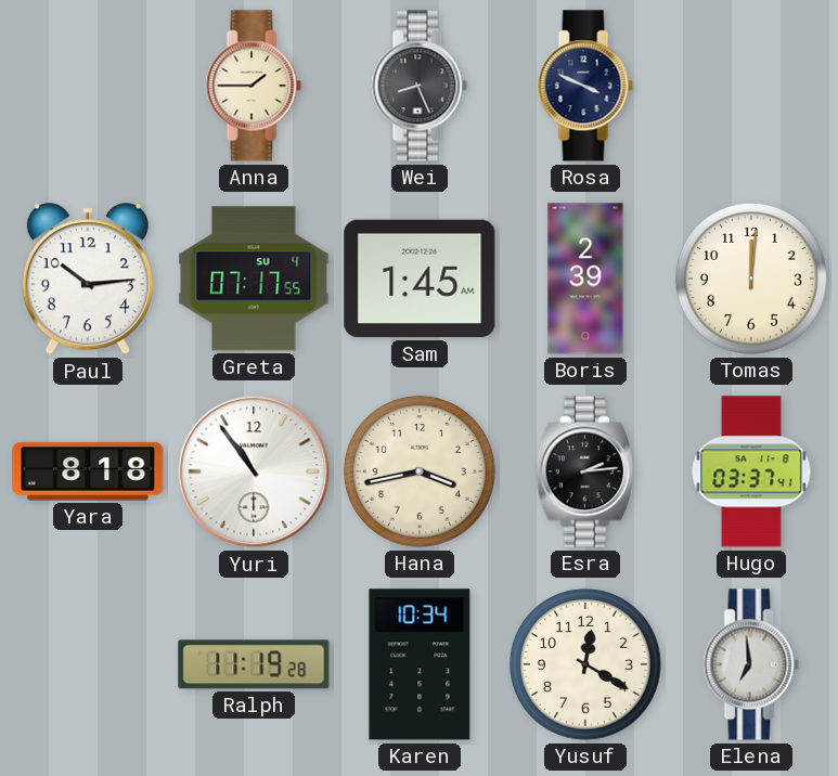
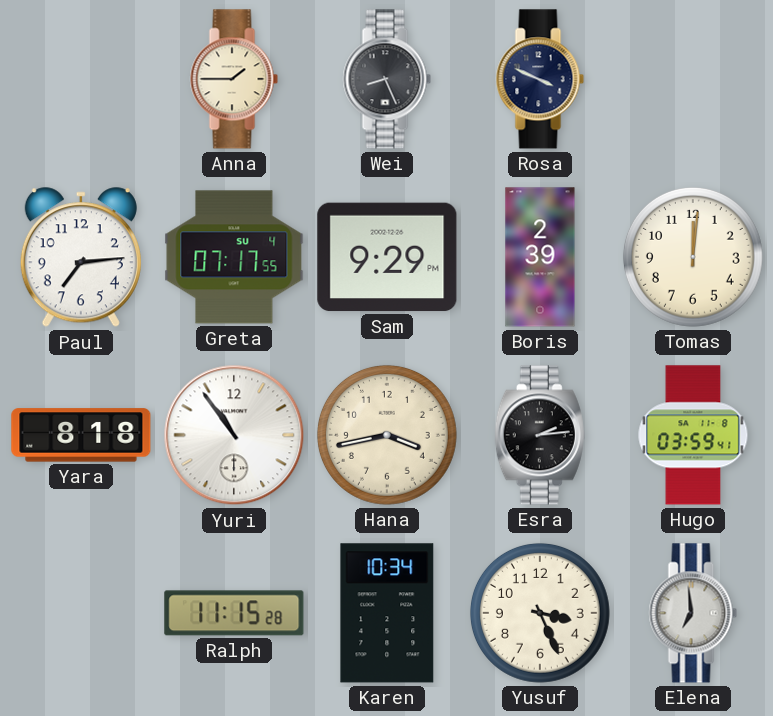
Paul: 10:14 -> 7:14 (81, 258)
Sam: 1:45 -> 9:29 (387, 257)
Hugo: 03:37 -> 03:59 (693, 435)
Ralph: 11:19 -> 11:15 (234, 613)
Yusuf: 12:20 -> 3:26 (540, 613)
